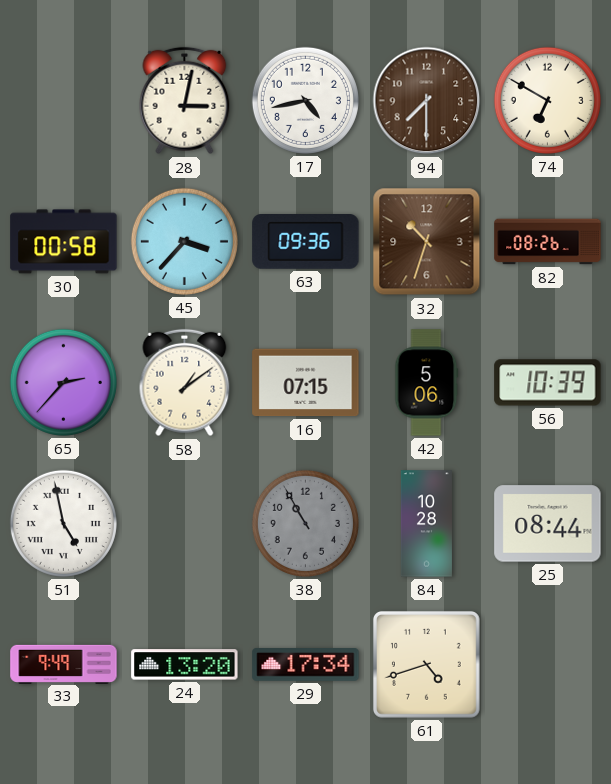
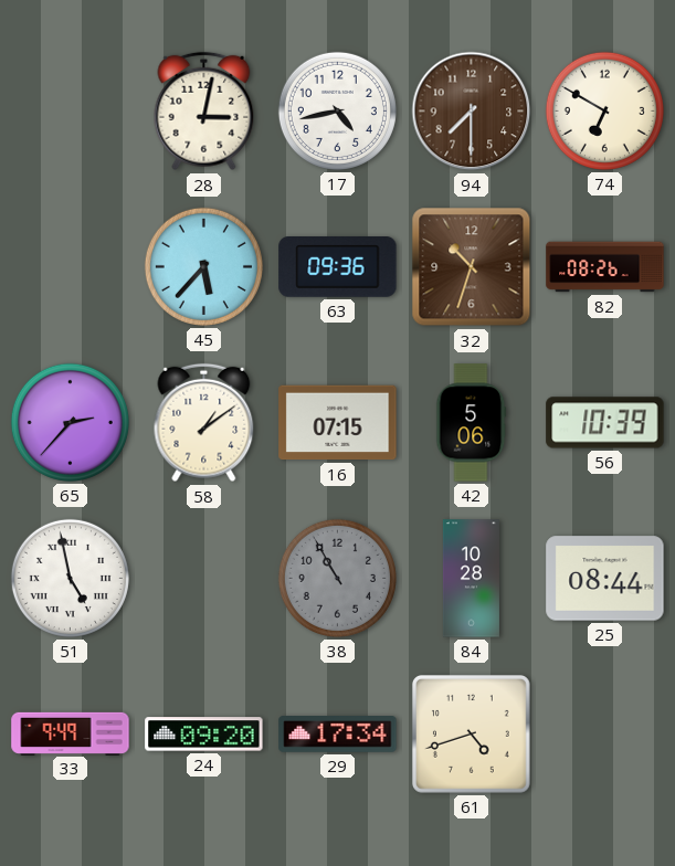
30: 00:58 -> none (64, 242)
45: 3:37 -> 5:37 (203, 266)
24: 13:20 -> 09:20 (204, 735)
